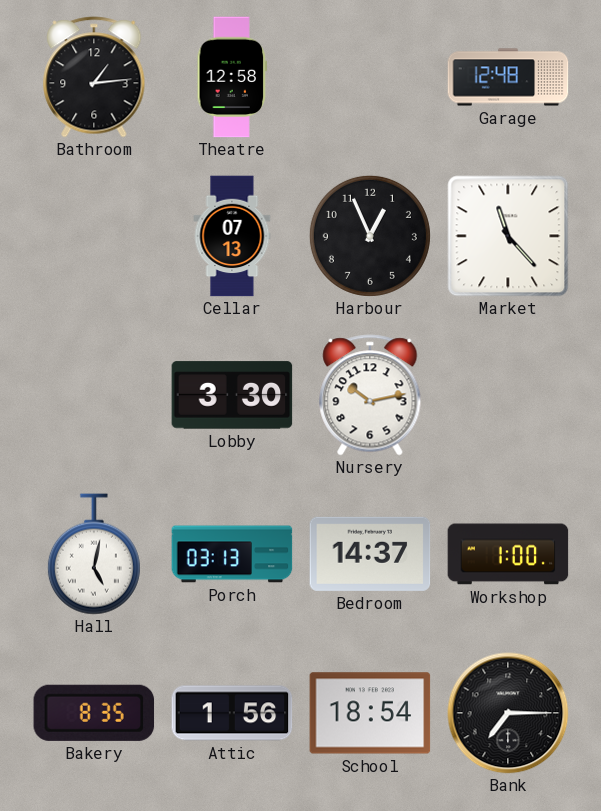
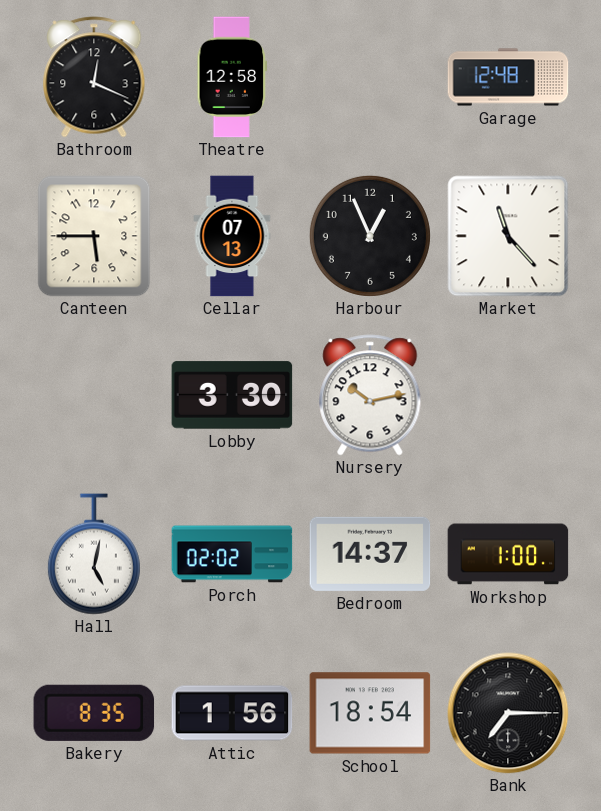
Bathroom: 1:14 -> 12:19 (94, 77)
Canteen: none -> 5:45 (94, 236)
Porch: 03:13 -> 02:02 (232, 554)
